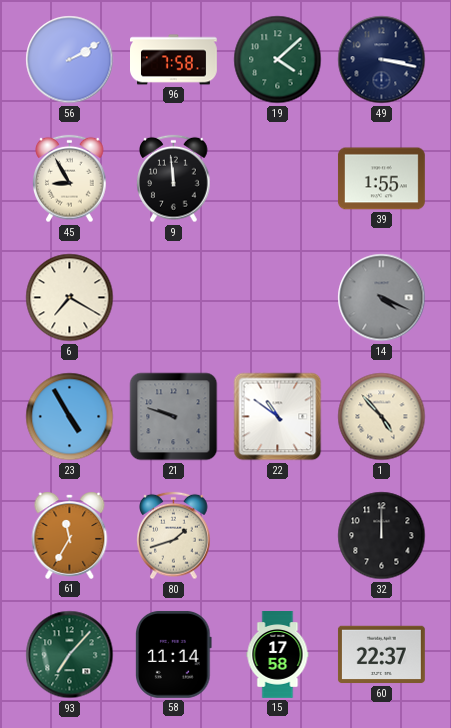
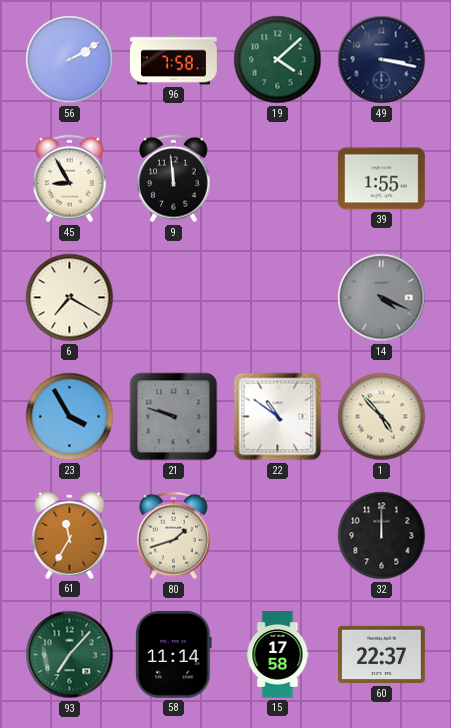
23: 4:55 -> 3:55 (70, 417)
